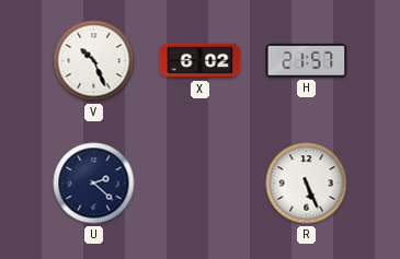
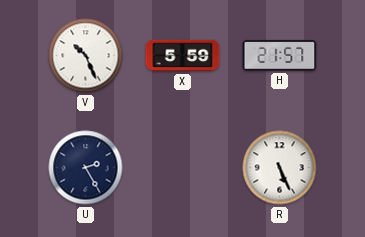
X: 6:02 -> 5:59 (183, 56)
U: 2:22 -> 2:25 (86, 168)
